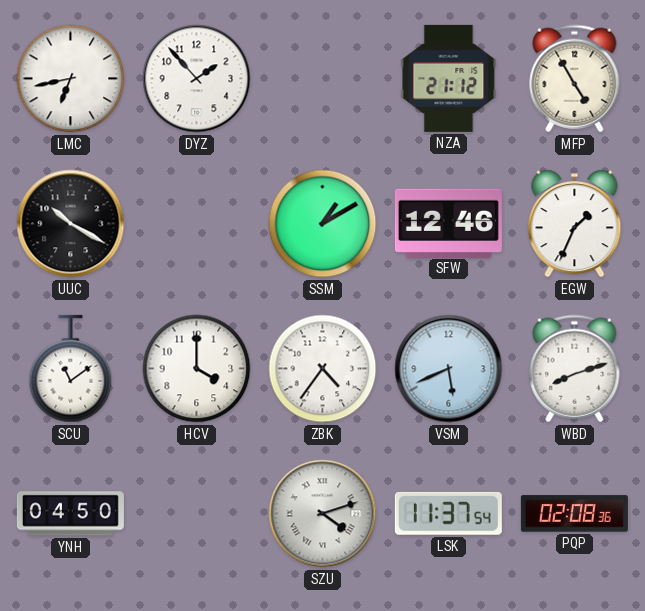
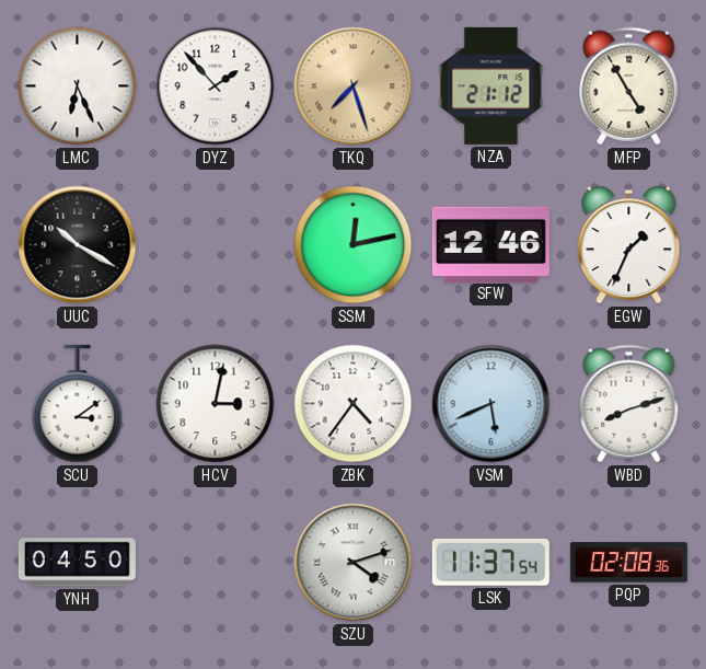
LMC: 6:43 -> 6:26 (78, 86)
TKQ: none -> 7:27 (354, 86)
SSM: 1:10 -> 12:13 (354, 245)
SCU: 11:09 -> 3:09 (78, 404)
HCV: 4:00 -> 3:02 (216, 404)
